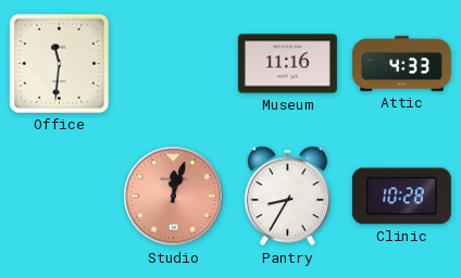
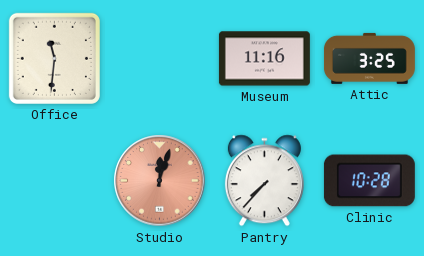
Attic: 4:33 -> 3:25 (369, 58)
Pantry: 8:35 -> 7:37 (264, 181)
